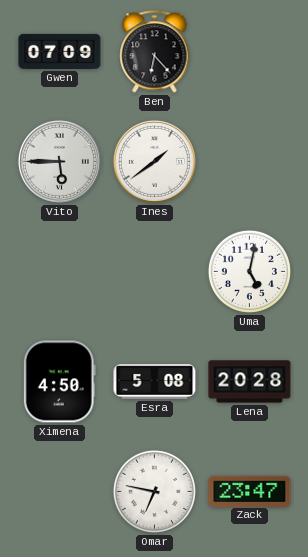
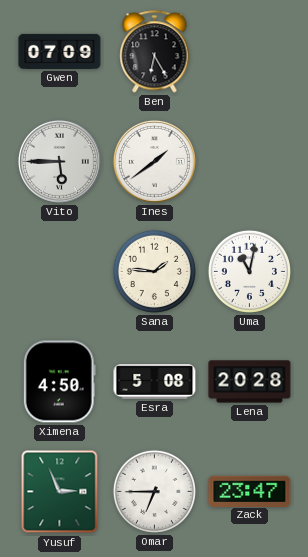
Ben: 6:23 -> 6:25 (155, 52)
Sana: none -> 1:46 (154, 271)
Uma: 5:02 -> 11:02 (249, 271)
Yusuf: none -> 2:56 (60, 492)
Omar: 6:47 -> 6:45 (154, 491)
